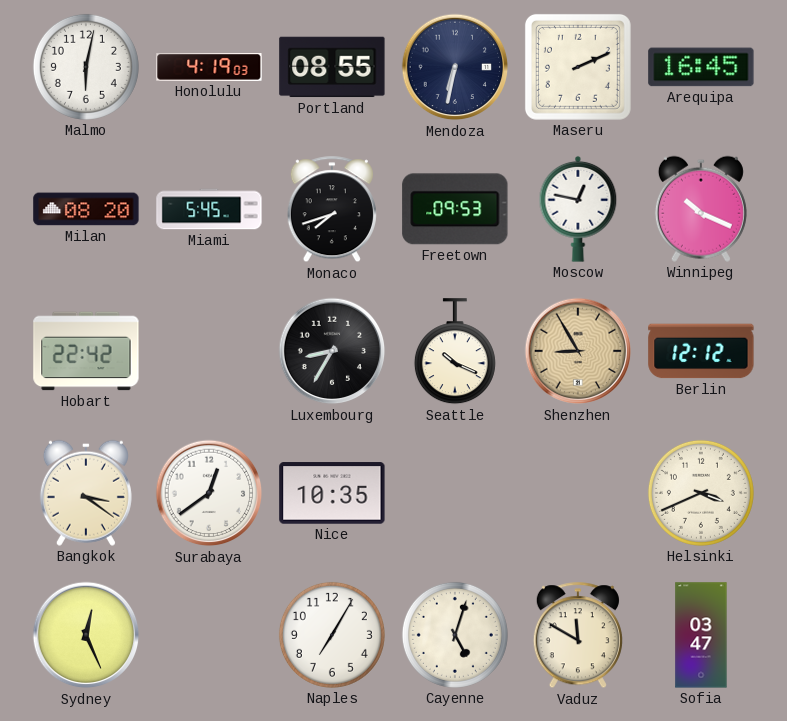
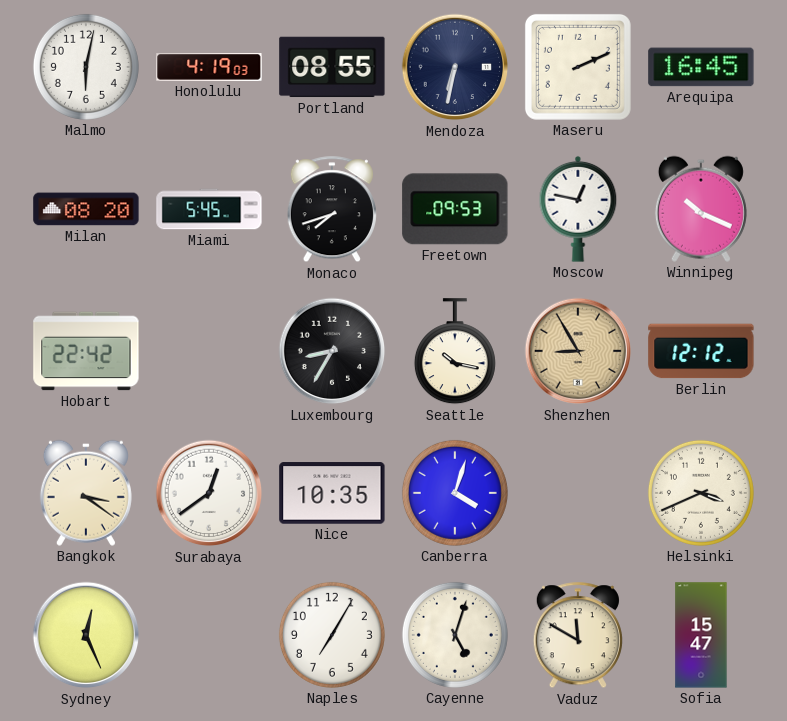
Seattle: 10:19 -> 10:17 (455, 352)
Canberra: none -> 4:03 (455, 493)
Sofia: 03:47 -> 15:47 (701, 635)
